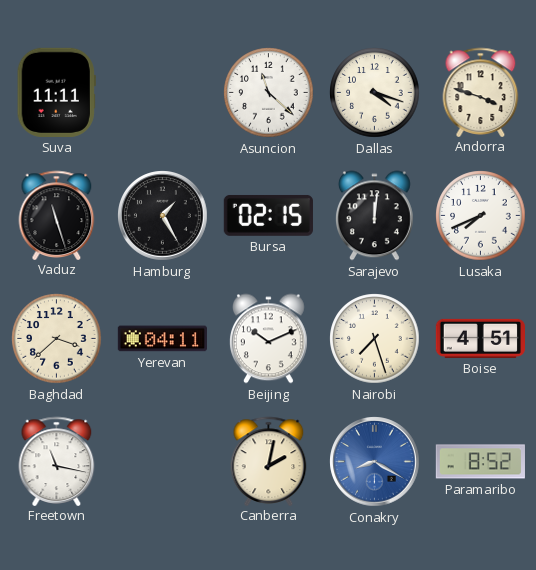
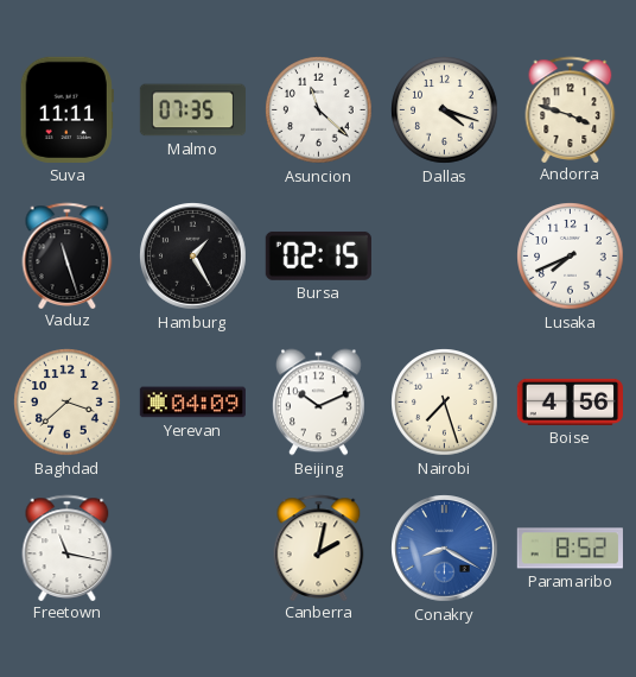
Malmo: none -> 07:35 (192, 110)
Sarajevo: 12:01 -> none (374, 216)
Yerevan: 04:11 -> 04:09 (192, 403)
Boise: 4:51 -> 4:56 (570, 401)
